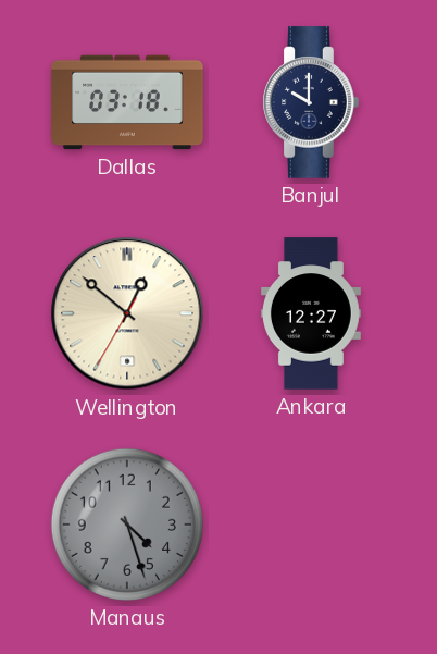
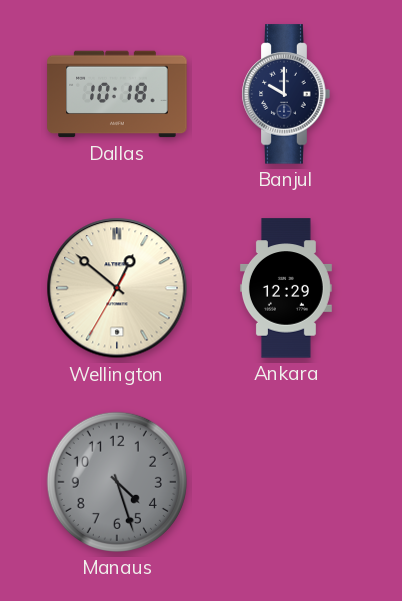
Dallas: 03:18 -> 10:18 (117, 94)
Ankara: 12:27 -> 12:29 (286, 288)
